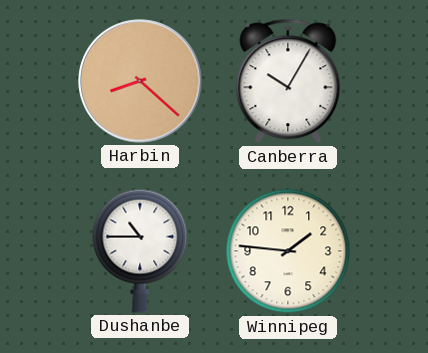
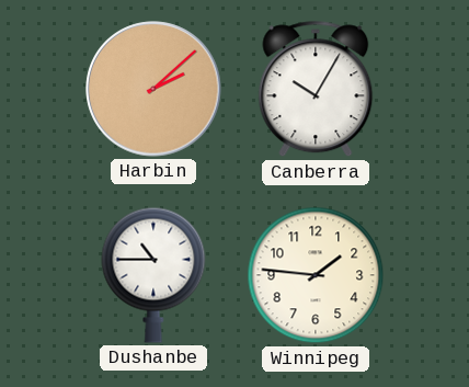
Harbin: 8:22 -> 2:08 (153, 89)
